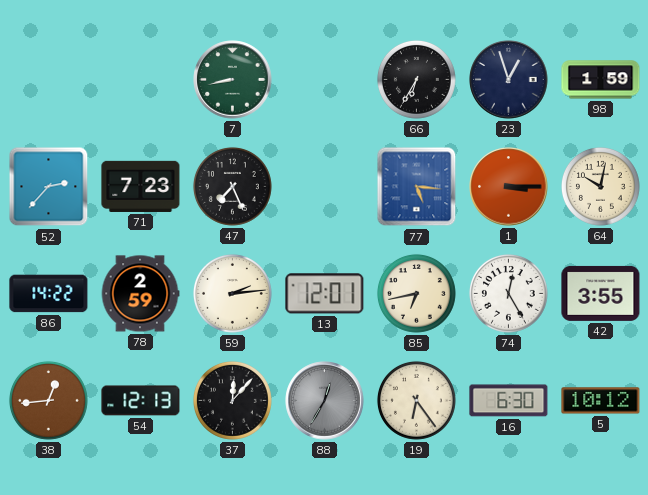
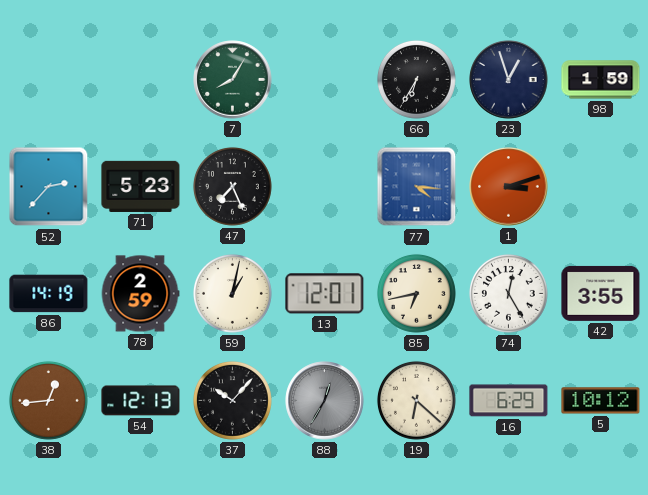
7: 8:43 -> 8:05 (233, 80)
71: 7:23 -> 5:23 (141, 186)
77: 5:16 -> 4:16 (417, 187)
1: 3:15 -> 3:12 (509, 187)
64: 10:02 -> none (600, 186)
86: 14:22 -> 14:19 (49, 294)
59: 2:14 -> 1:02 (232, 293)
37: 12:07 -> 10:07 (232, 400)
19: 6:24 -> 6:22 (416, 400)
16: 6:30 -> 6:29 (509, 401)
